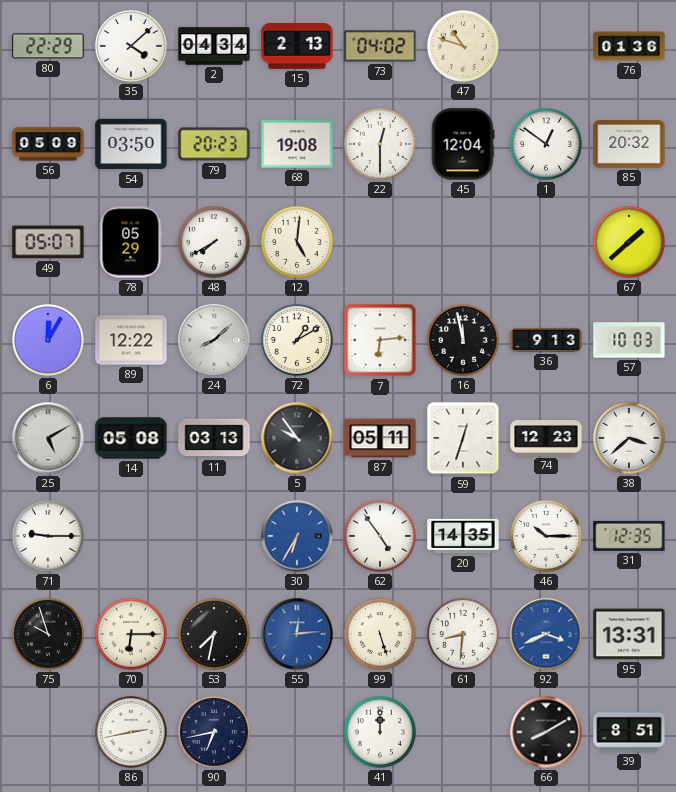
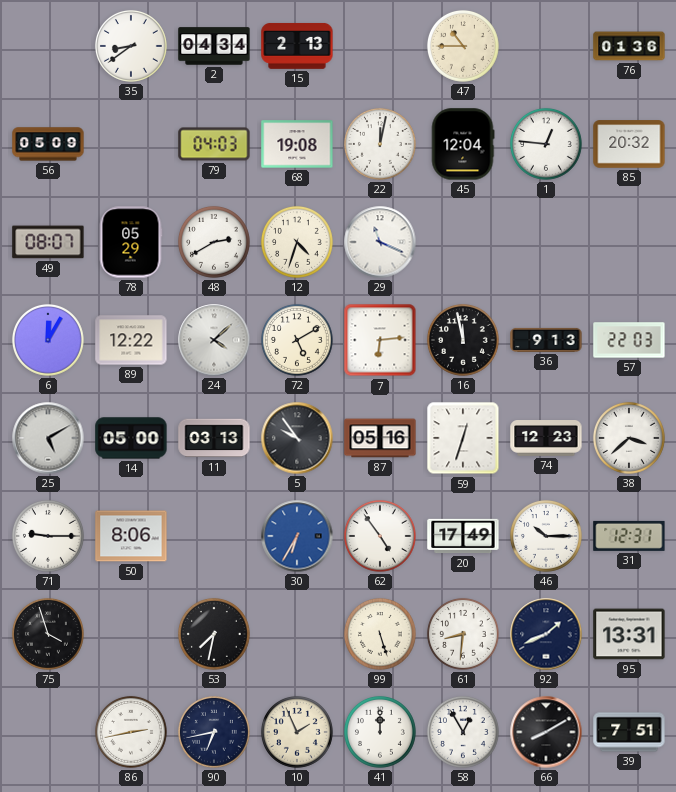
80: 22:29 -> none (48, 46)
35: 4:08 -> 8:39 (131, 46)
73: 04:02 -> none (380, 46)
47: 10:48 -> 10:45 (463, 46)
54: 03:50 -> none (131, 144)
79: 20:23 -> 04:03 (214, 144)
22: 12:30 -> 12:02 (380, 144)
1: 12:51 -> 12:46 (546, 144)
49: 05:07 -> 08:07 (48, 242)
48: 7:40 -> 2:40 (214, 242)
12: 5:01 -> 4:33 (297, 242)
29: none -> 11:19 (380, 242)
67: 1:38 -> none (629, 242)
24: 8:08 -> 4:08 (214, 340)
72: 1:10 -> 5:10 (297, 340)
57: 10:03 -> 22:03 (629, 340)
14: 05:08 -> 05:00 (131, 438)
87: 05:11 -> 05:16 (380, 438)
50: none -> 8:06 (131, 536)
20: 14:35 -> 17:49 (463, 536)
31: 12:35 -> 12:31 (629, 536)
75: 9:57 -> 3:57 (48, 634)
70: 6:15 -> none (131, 634)
55: 12:14 -> none (297, 634)
92: 3:41 -> 1:41 (546, 634)
92 dial: blue -> navy (546, 634)
10: none -> 1:56 (297, 732)
58: none -> 12:55 (463, 732)
39: 8:51 -> 7:51 (629, 732)
